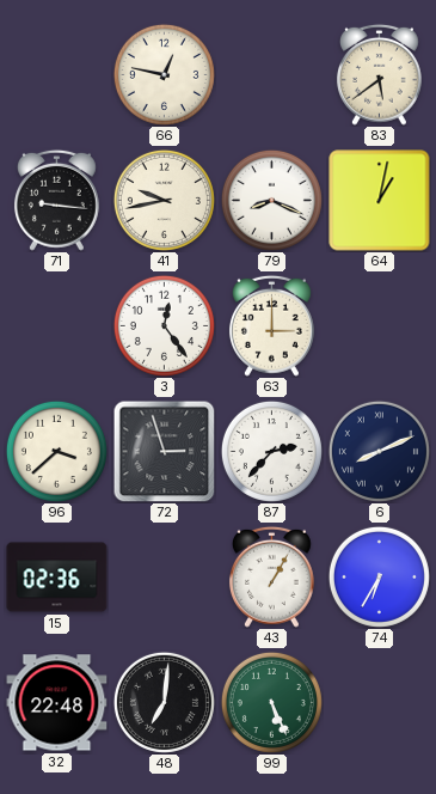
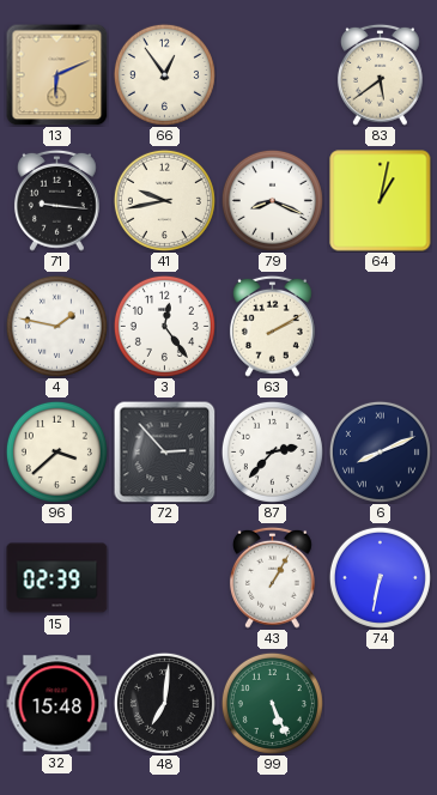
13: none -> 6:11 (56, 74)
66: 12:47 -> 12:54 (164, 74)
4: none -> 1:47 (56, 326)
63: 3:00 -> 2:10 (272, 326)
72: 2:57 -> 2:53 (164, 451)
15: 02:36 -> 02:39 (57, 578)
74: 6:35 -> 6:32 (380, 577)
32: 22:48 -> 15:48 (57, 704)
